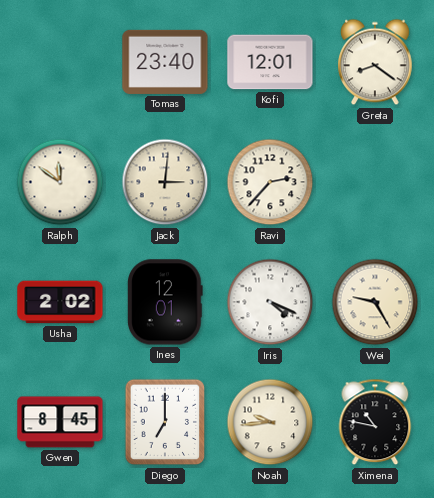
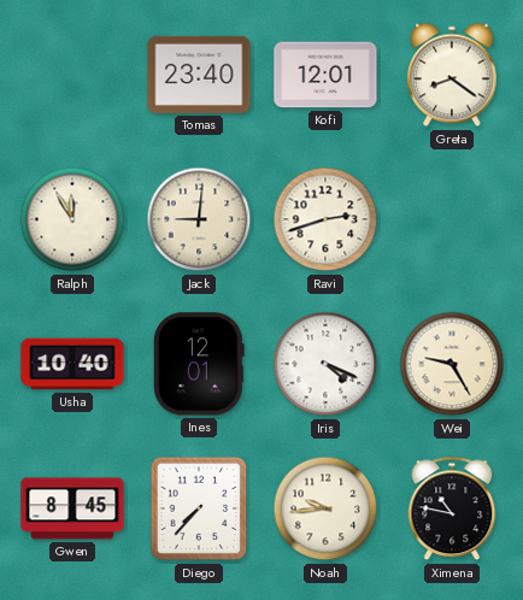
Ralph: 11:51 -> 11:55 (72, 219)
Jack: 3:01 -> 9:01 (199, 219)
Ravi: 2:37 -> 2:42 (325, 219)
Usha: 2:02 -> 10:40 (72, 364)
Diego: 7:00 -> 7:37 (199, 508)
